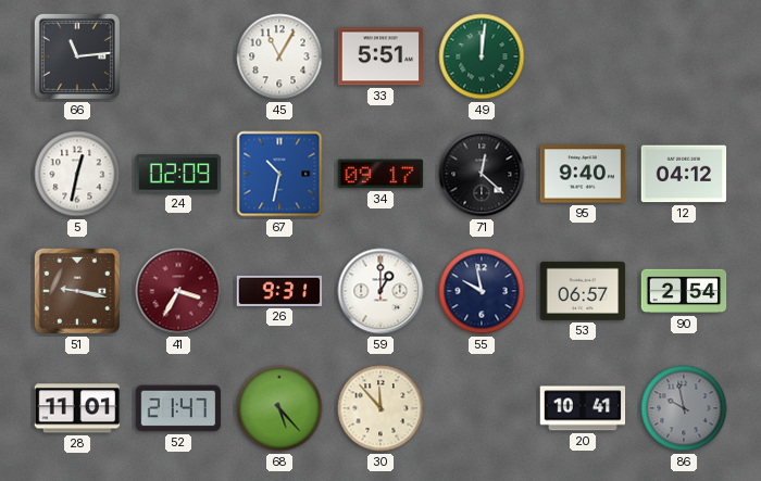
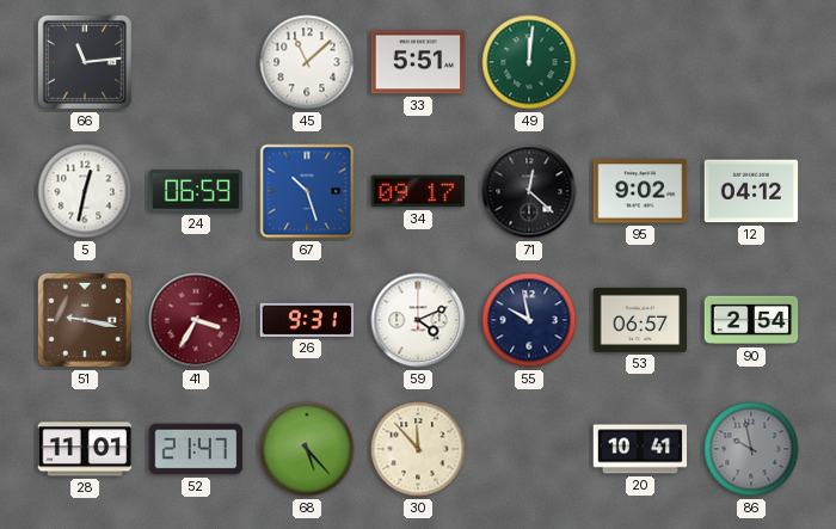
45: 11:05 -> 11:08 (307, 62)
24: 02:09 -> 06:59 (196, 191)
67: 10:32 -> 10:27 (307, 191)
95: 9:40 -> 9:02 (640, 191)
59: 1:00 -> 4:11 (418, 320)
